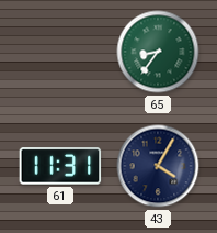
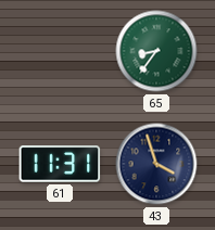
43: 4:05 -> 3:57 (156, 164)
